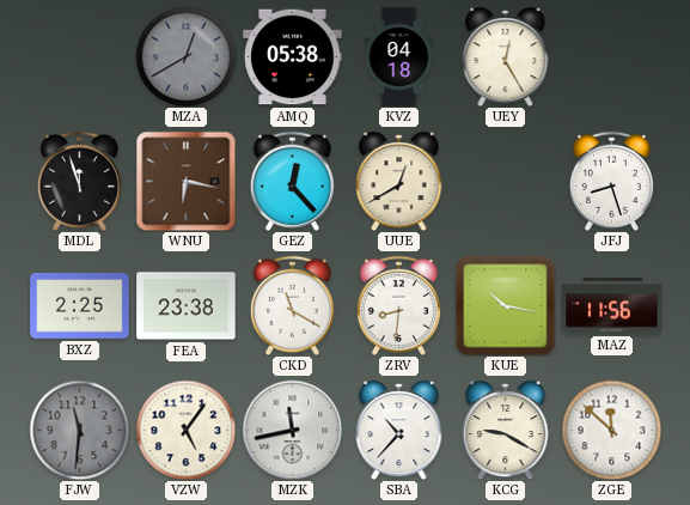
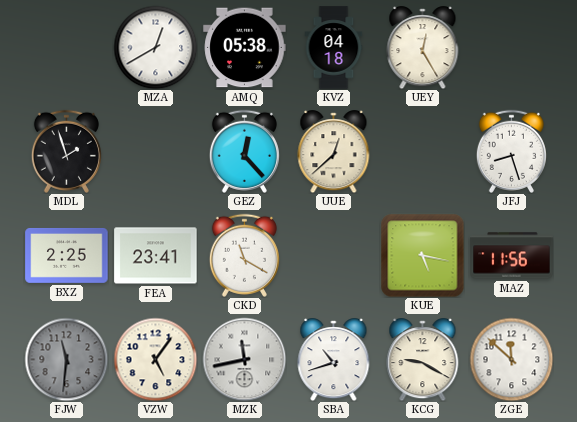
MZA dial: grey -> white (155, 47)
MDL: 11:57 -> 1:57 (66, 151)
WNU: 6:17 -> none (185, 181)
UUE: 12:40 -> 12:38 (334, 152)
FEA: 23:38 -> 23:41 (156, 256)
ZRV: 8:31 -> none (398, 305)
KUE: 10:17 -> 5:17 (422, 255)
SBA: 10:37 -> 10:42 (334, 360)
